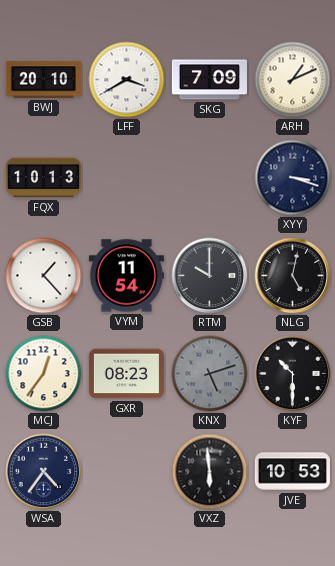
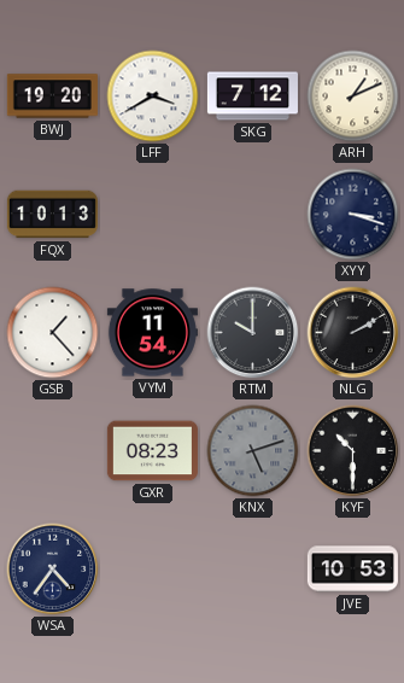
BWJ: 20:10 -> 19:20 (52, 97)
SKG: 7:09 -> 7:12 (252, 97)
NLG: 5:02 -> 2:10 (353, 333)
MCJ: 12:36 -> none (44, 374)
VXZ: 5:59 -> none (210, 472)
